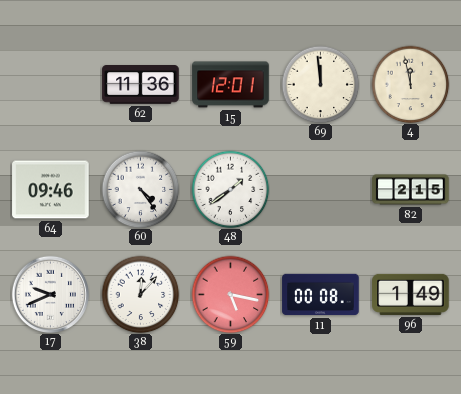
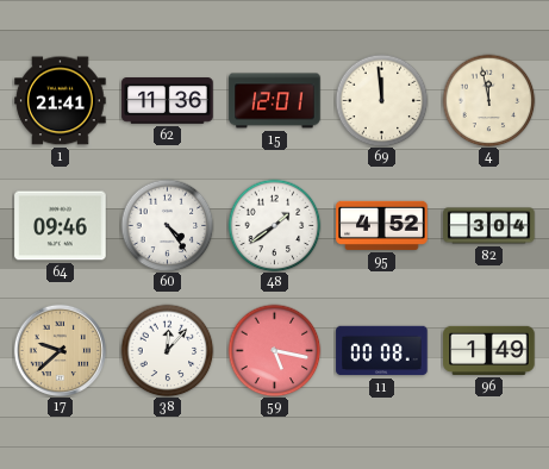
1: none -> 21:41 (61, 101)
95: none -> 4:52 (382, 225)
82: 2:15 -> 3:04 (489, 226)
17: 9:41 -> 9:38 (60, 350)
17 dial: white -> champagne (60, 350)
